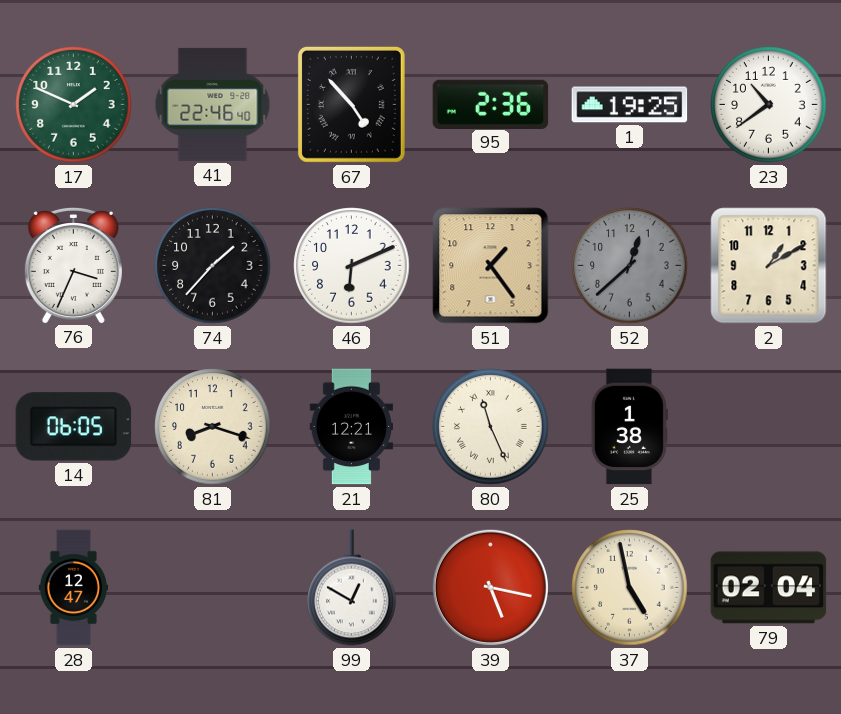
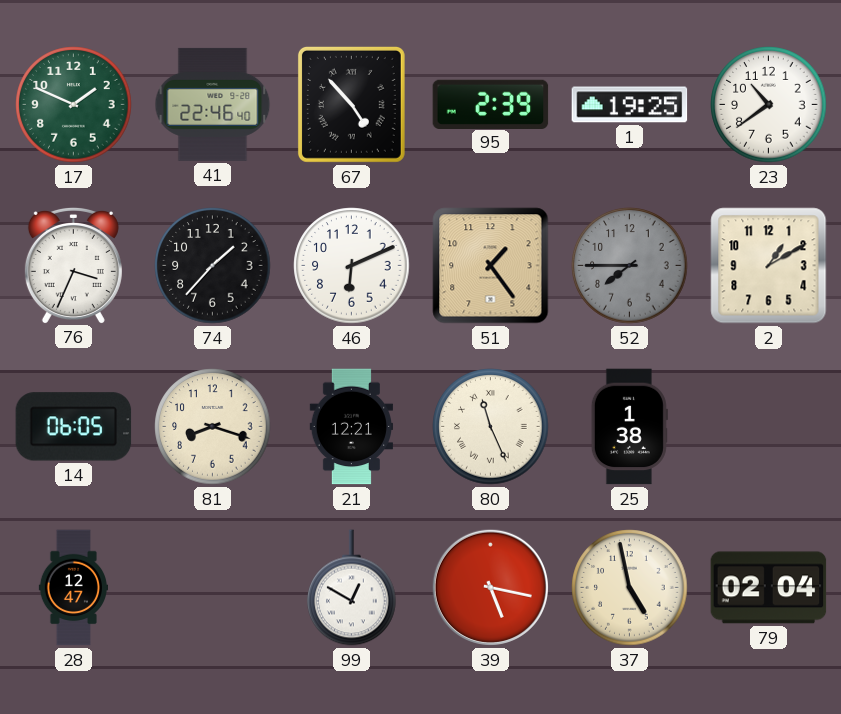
95: 2:36 -> 2:39 (491, 104)
52: 12:38 -> 7:45 (630, 266)
